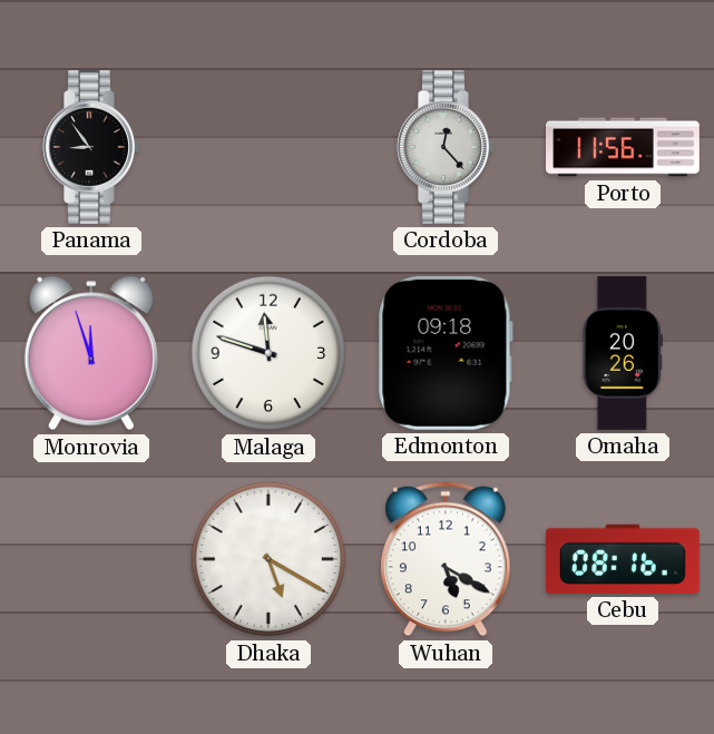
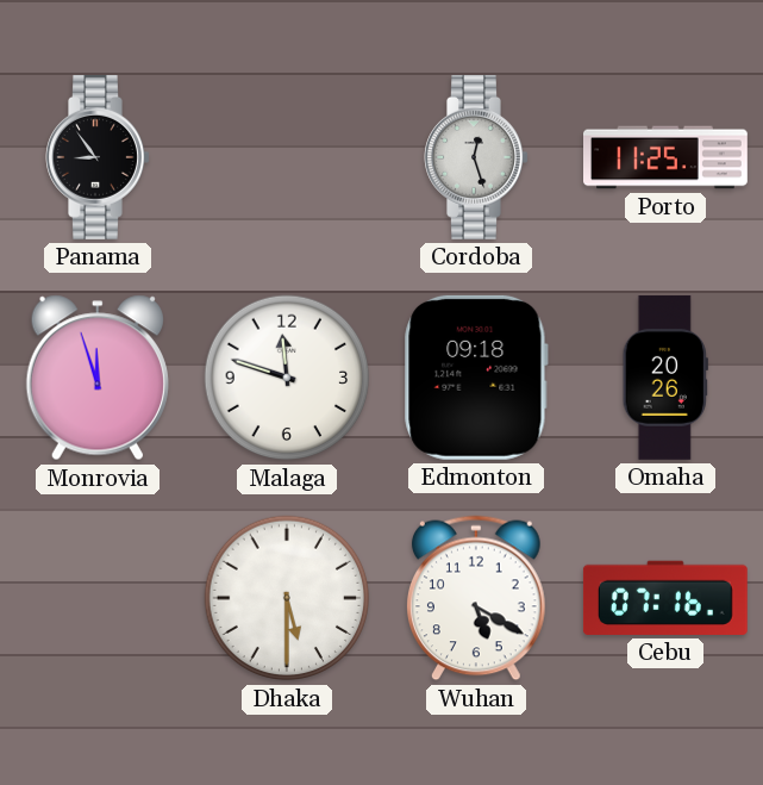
Cordoba: 12:23 -> 12:27 (476, 157)
Porto: 11:56 -> 11:25 (667, 157)
Dhaka: 5:20 -> 5:30 (287, 598)
Cebu: 08:16 -> 07:16 (665, 598)
